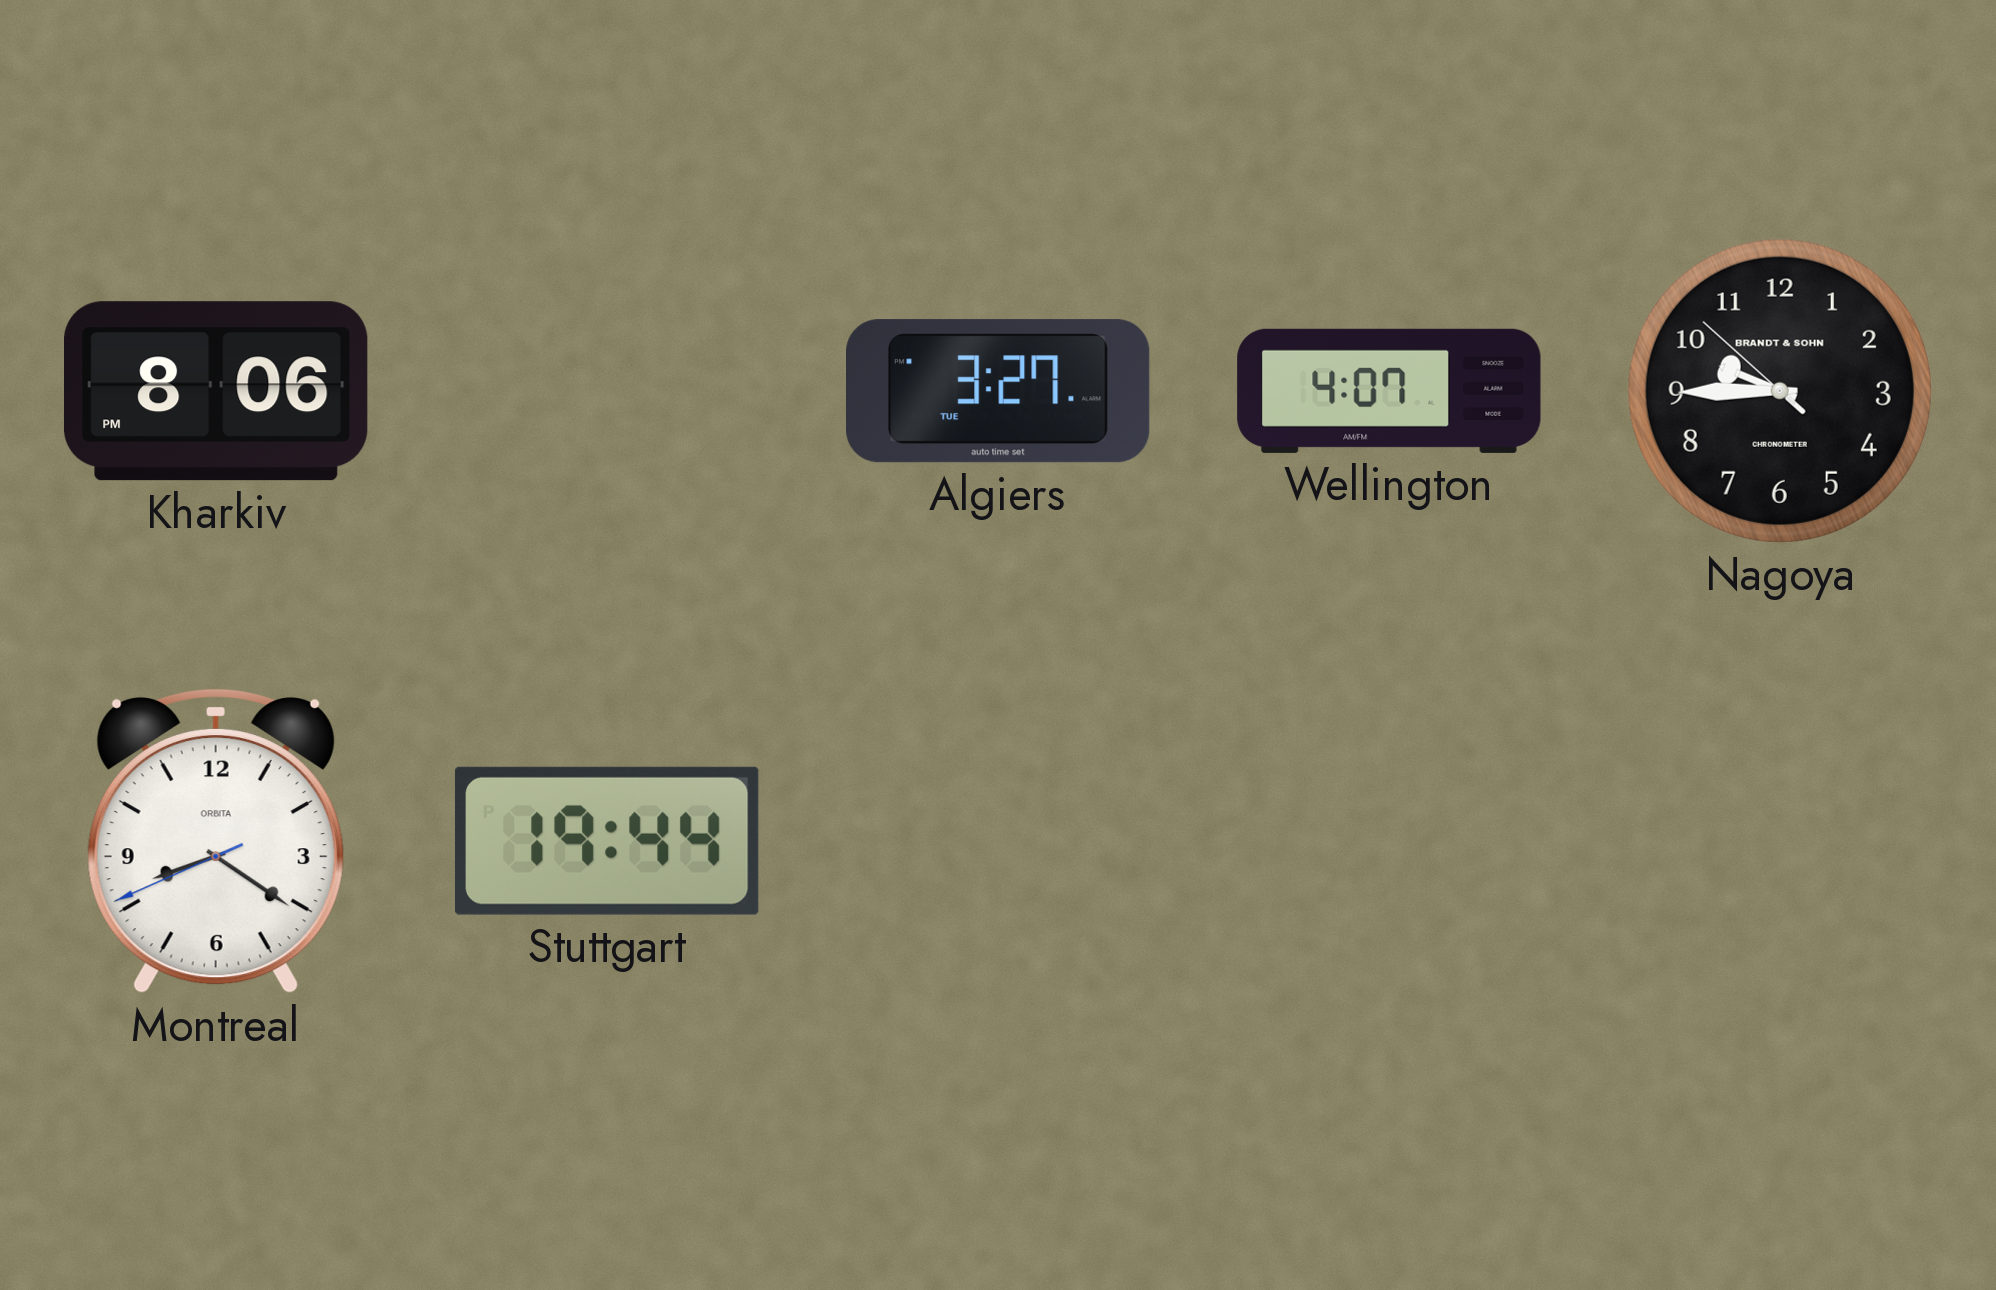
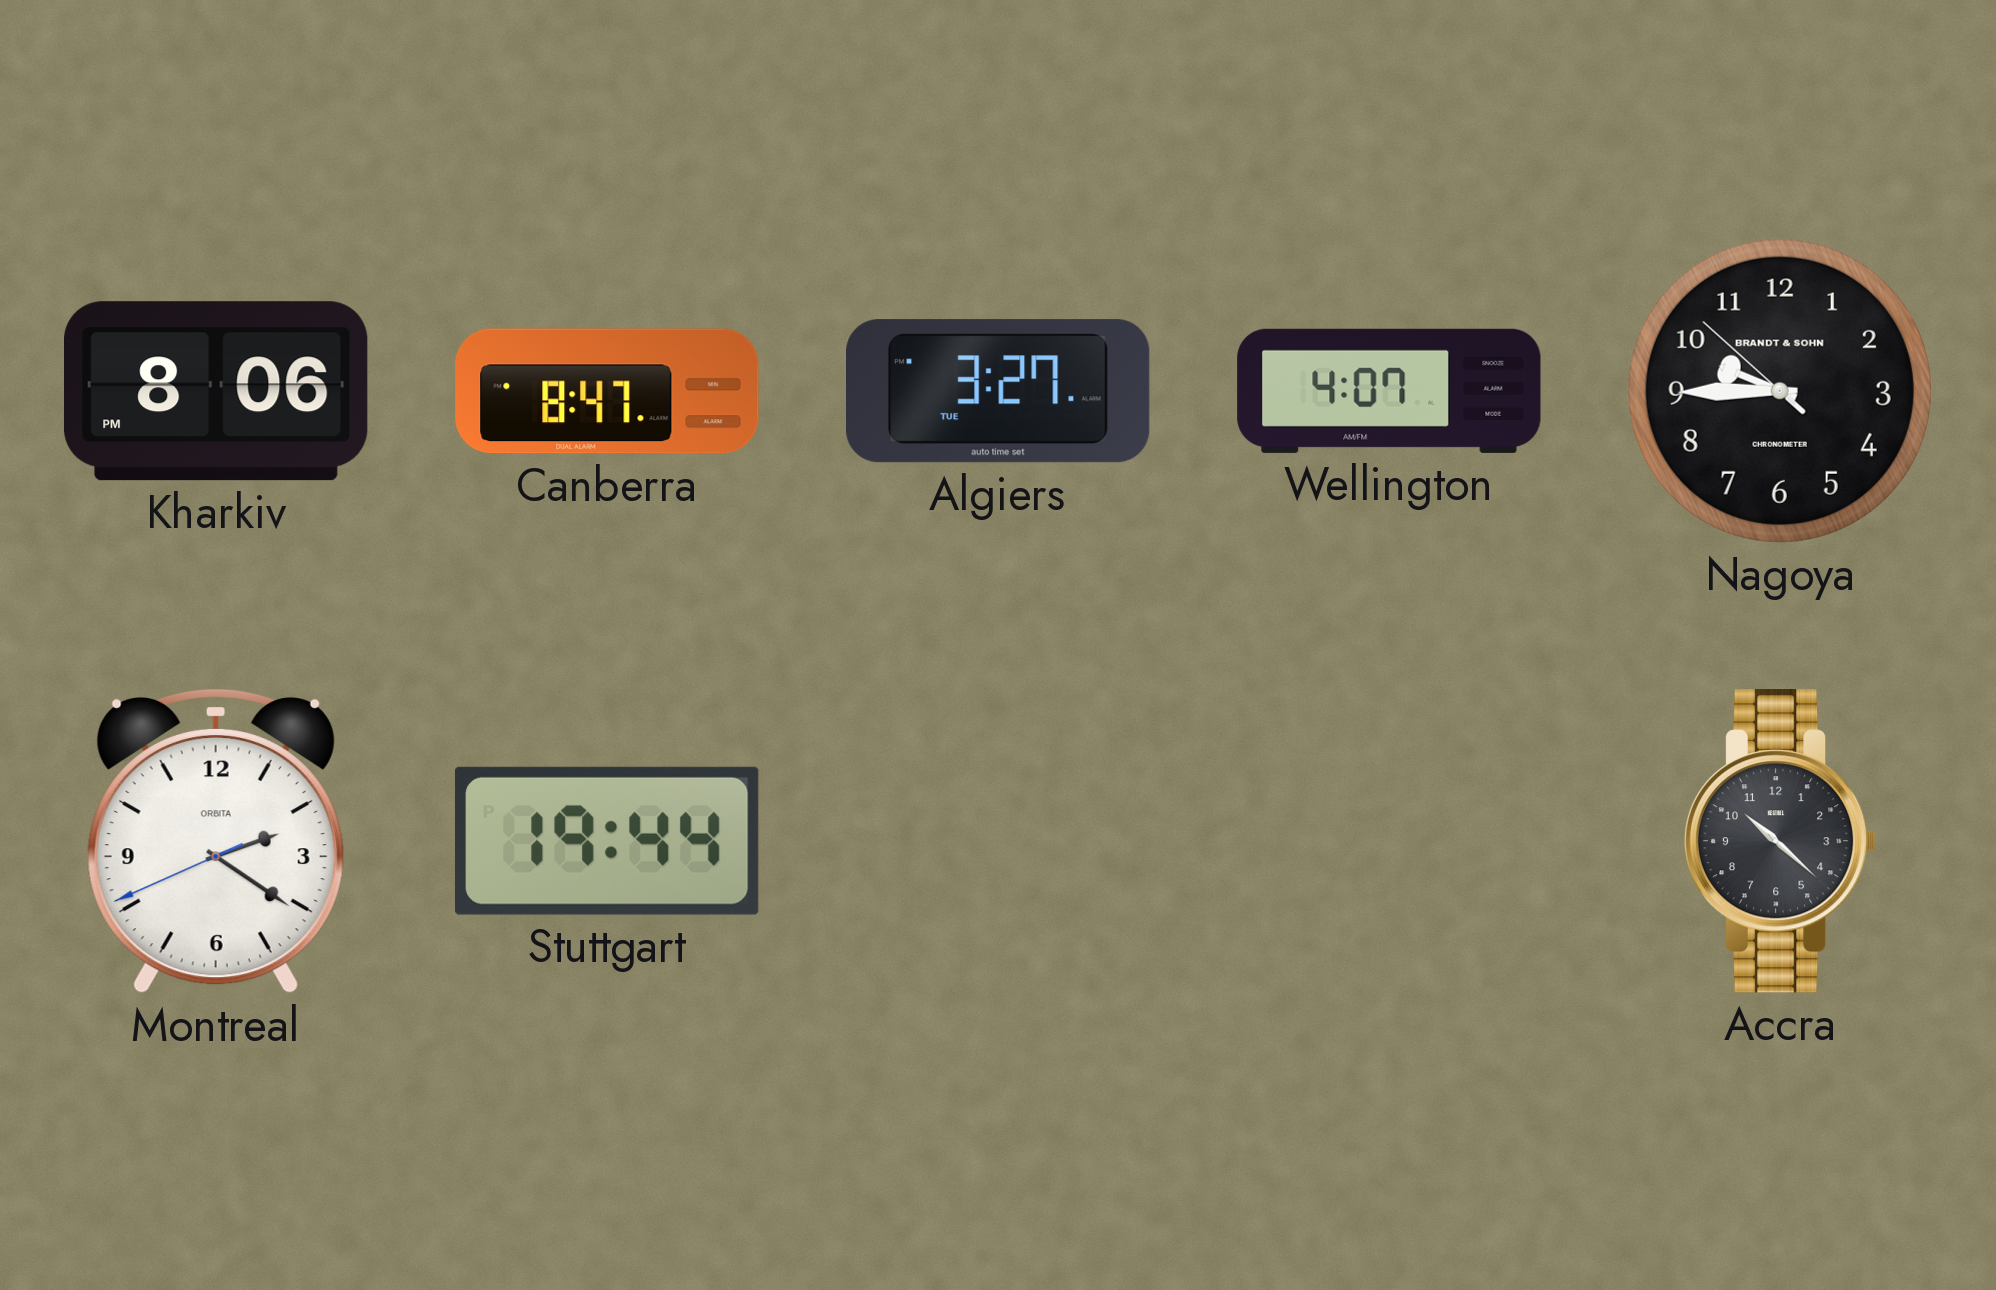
Canberra: none -> 8:47 (607, 391)
Montreal: 8:20 -> 2:20 (216, 841)
Accra: none -> 10:22 (1780, 841)
